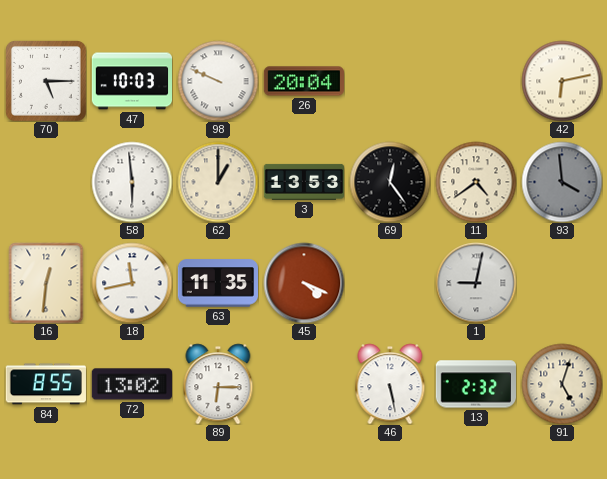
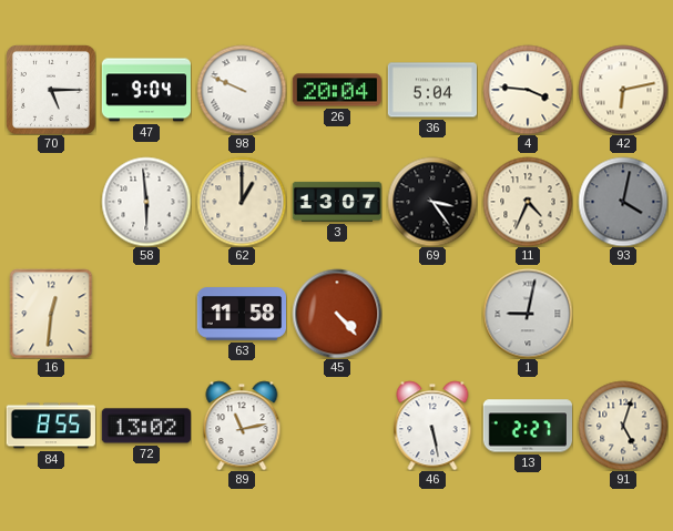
47: 10:03 -> 9:04 (145, 90)
36: none -> 5:04 (431, 90)
4: none -> 3:46 (528, 90)
3: 13:53 -> 13:07 (336, 202)
69: 12:24 -> 3:24 (432, 202)
11: 4:39 -> 4:34 (528, 202)
93: 3:59 -> 4:02 (623, 202)
18: 11:43 -> none (132, 283)
63: 11:35 -> 11:58 (241, 314)
45: 4:19 -> 4:23 (337, 314)
89: 6:15 -> 11:13 (242, 426)
13: 2:32 -> 2:27 (527, 426)
